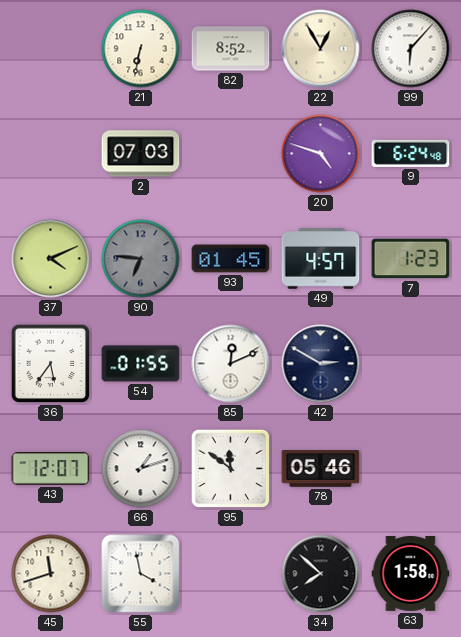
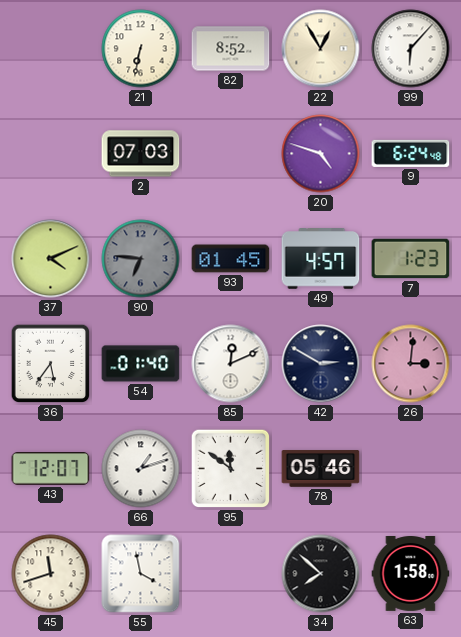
54: 01:55 -> 01:40 (141, 364)
26: none -> 3:01 (411, 364)
